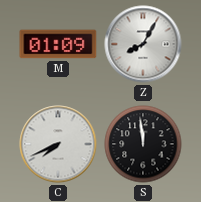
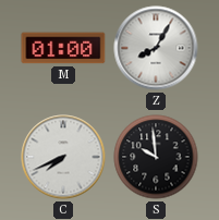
M: 01:09 -> 01:00 (63, 48)
S: 11:59 -> 9:59 (156, 157)
